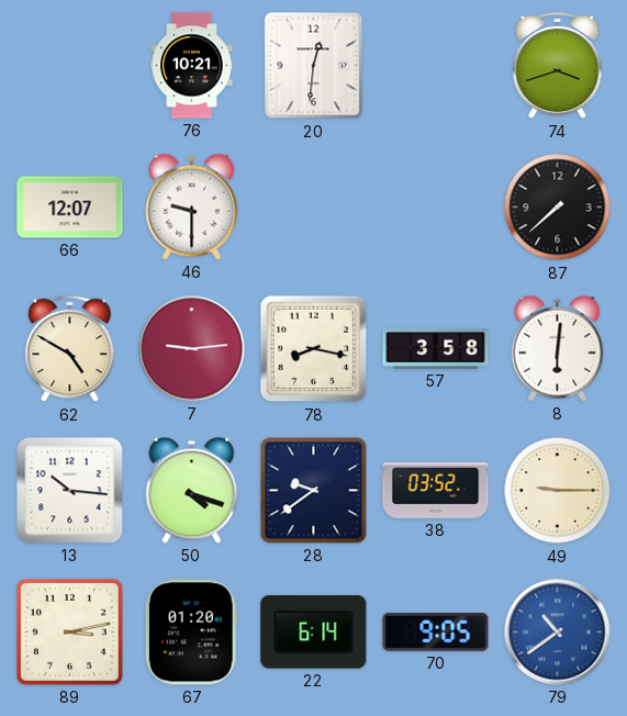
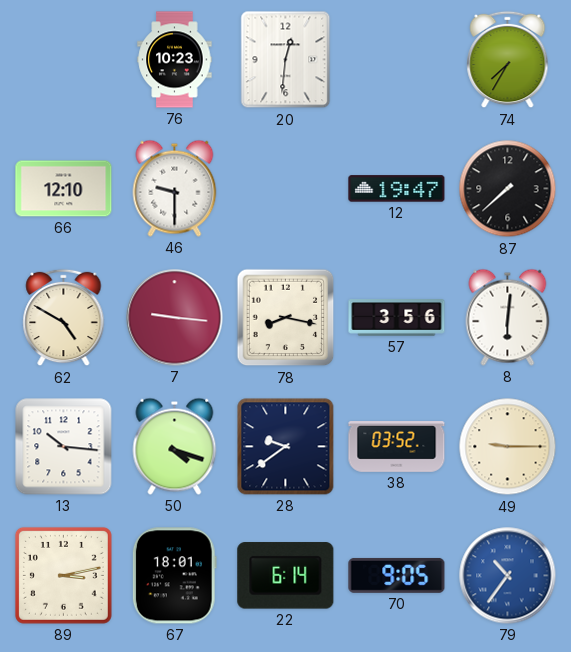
76: 10:21 -> 10:23 (175, 60)
74: 3:42 -> 7:35 (508, 60)
66: 12:07 -> 12:10 (64, 189)
12: none -> 19:47 (397, 189)
7: 9:14 -> 9:16 (175, 318)
57: 3:58 -> 3:56 (397, 318)
67: 01:20 -> 18:01 (174, 576)
79: 10:39 -> 10:36 (508, 576)
